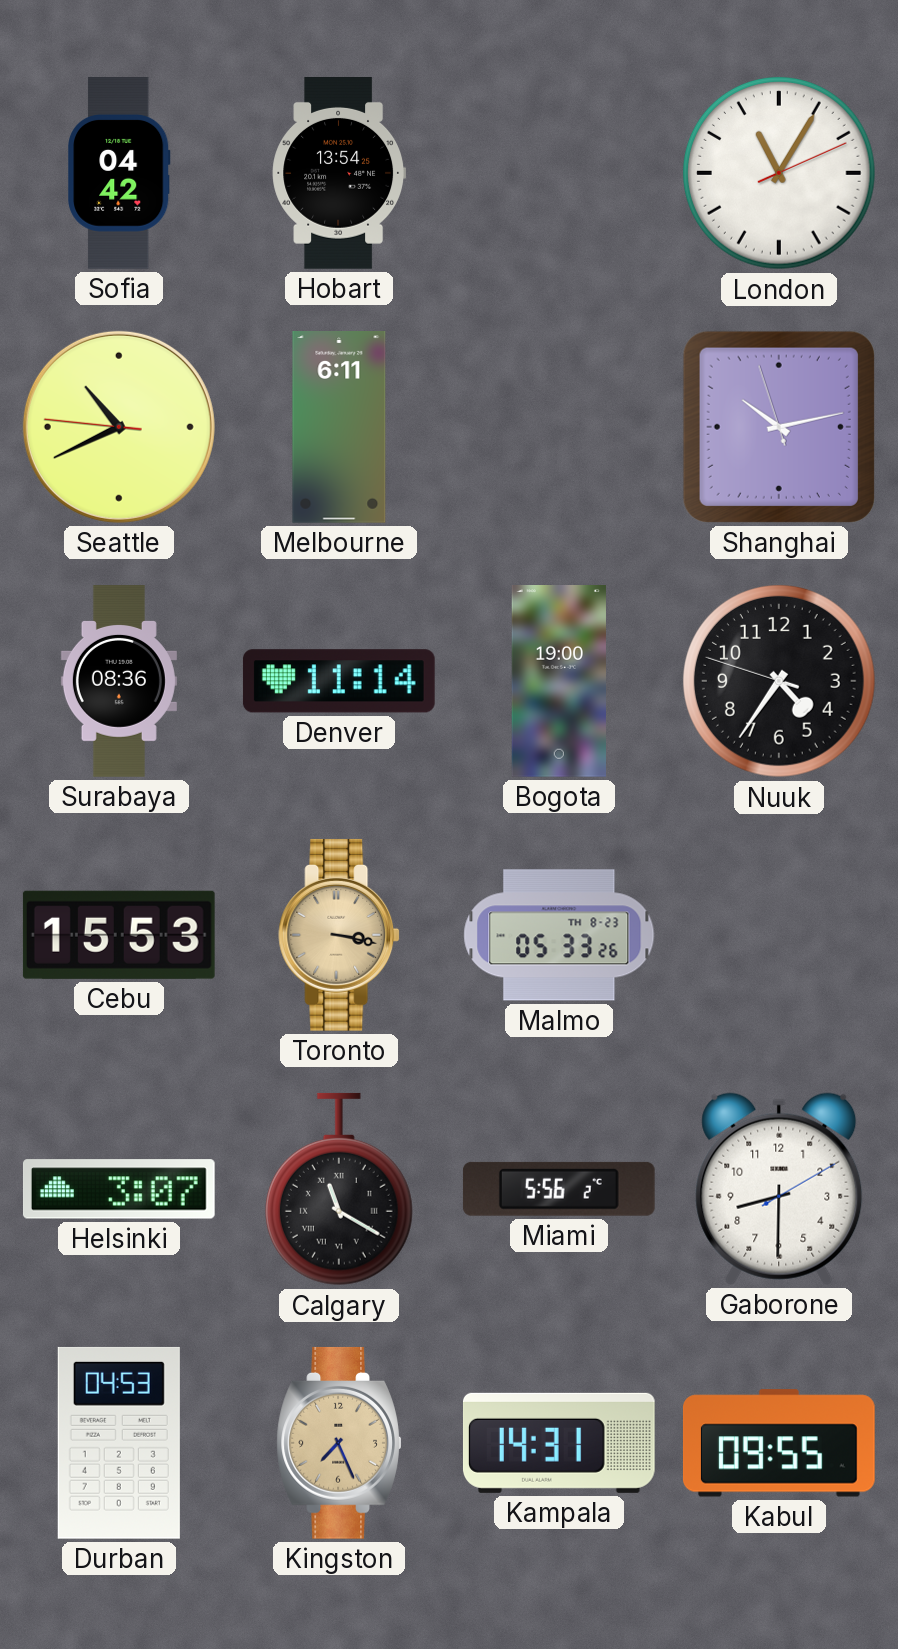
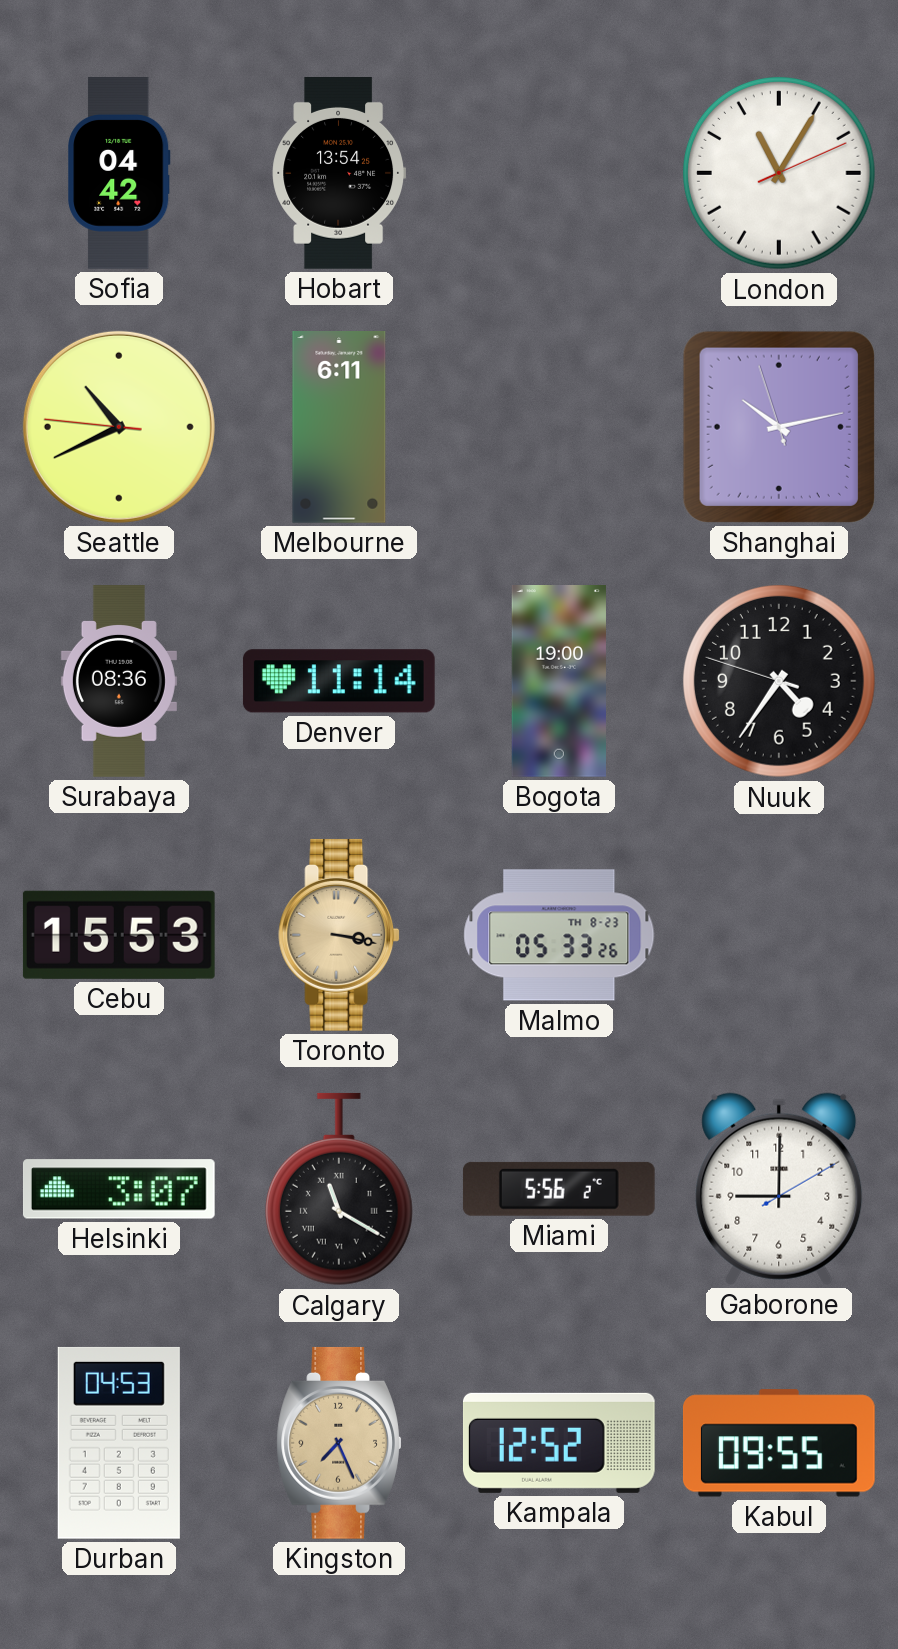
Gaborone: 8:30 -> 9:00 (779, 1189)
Kampala: 14:31 -> 12:52 (559, 1443)
